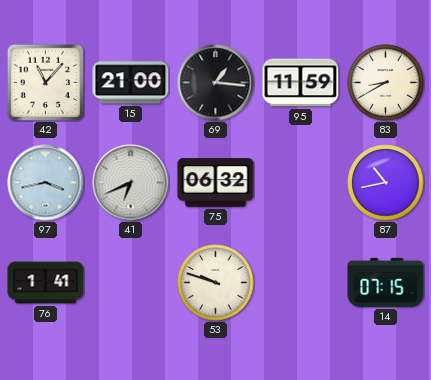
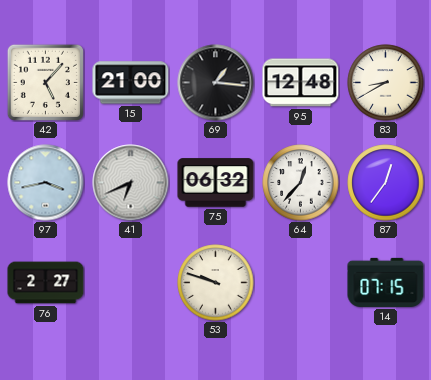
42: 11:07 -> 5:07 (45, 82)
95: 11:59 -> 12:48 (301, 83)
64: none -> 12:37 (301, 183)
87: 10:43 -> 12:36 (386, 183)
76: 1:41 -> 2:27 (46, 283)
